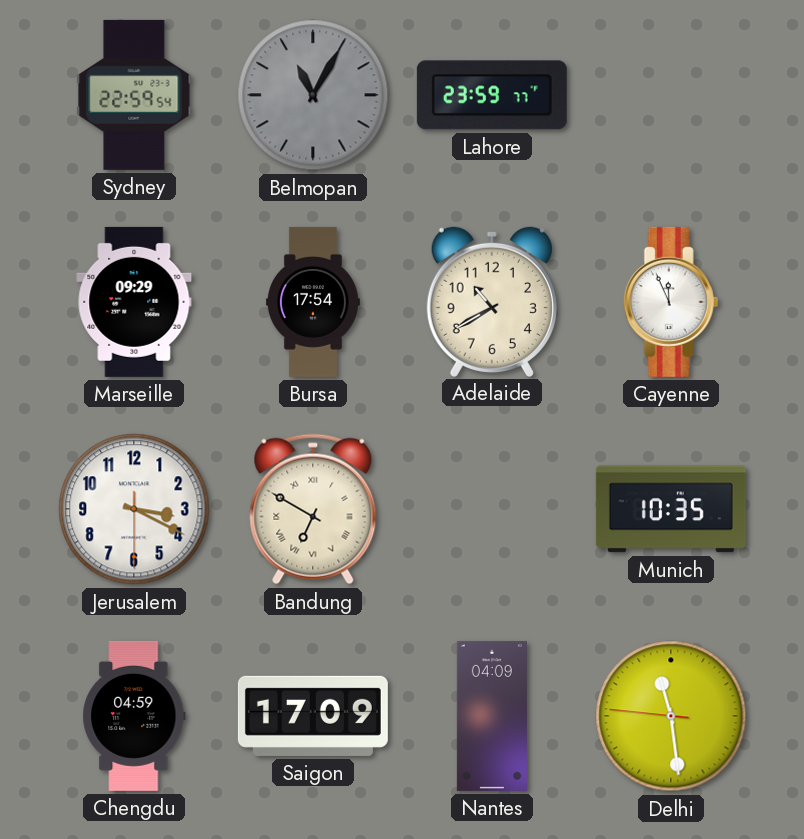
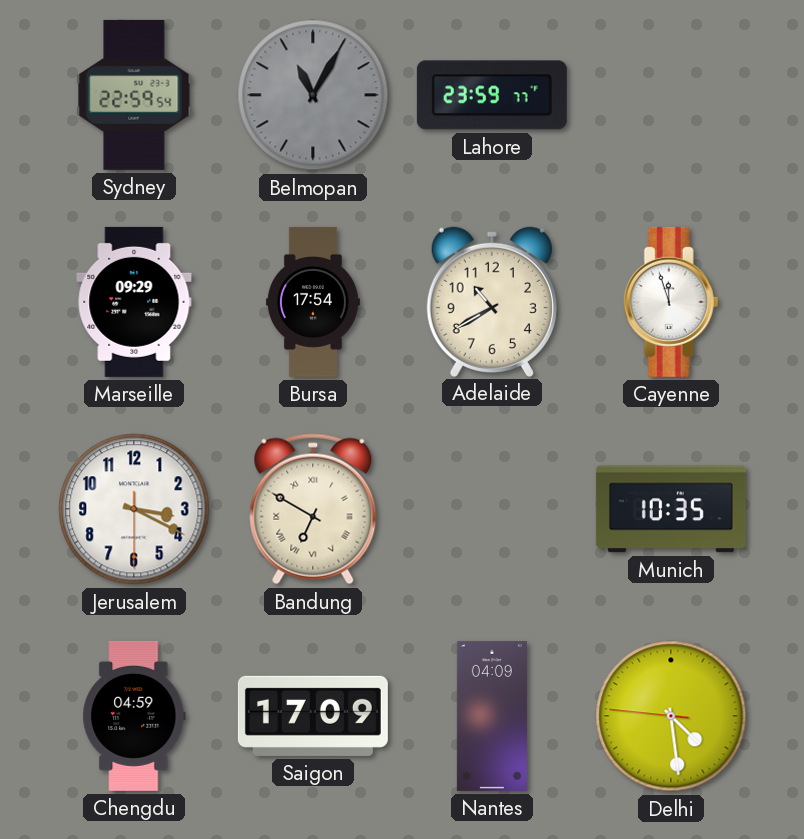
Cayenne: 11:56 -> 11:57 (671, 302)
Delhi: 11:28 -> 4:28 (671, 716)
